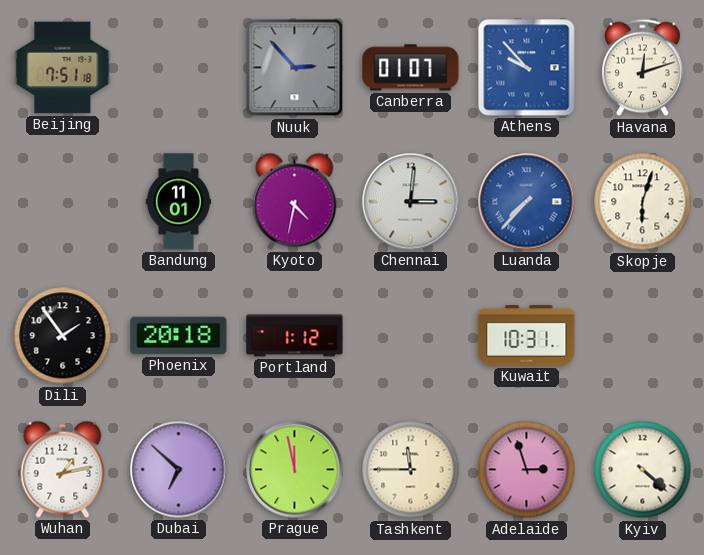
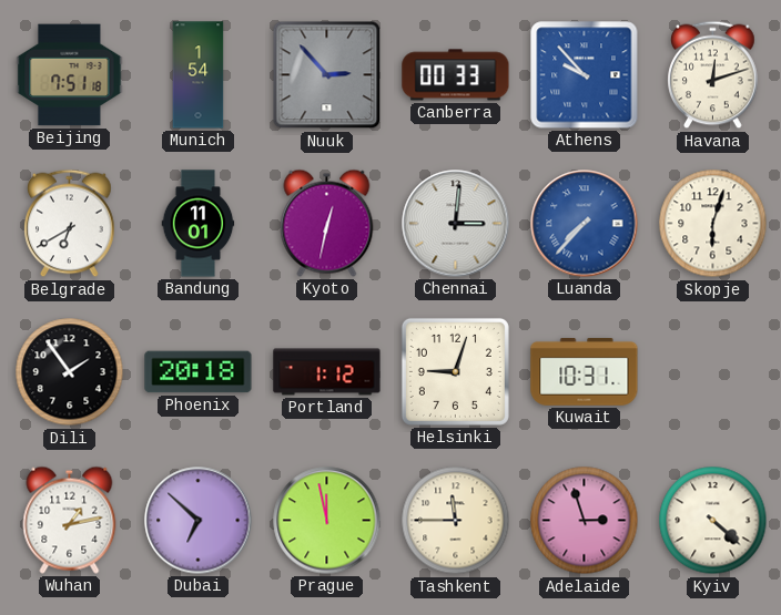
Munich: none -> 1:54 (199, 75)
Canberra: 01:07 -> 00:33 (456, 75)
Belgrade: none -> 6:40 (70, 224)
Kyoto: 4:32 -> 12:32 (327, 223)
Helsinki: none -> 9:03 (455, 371)
